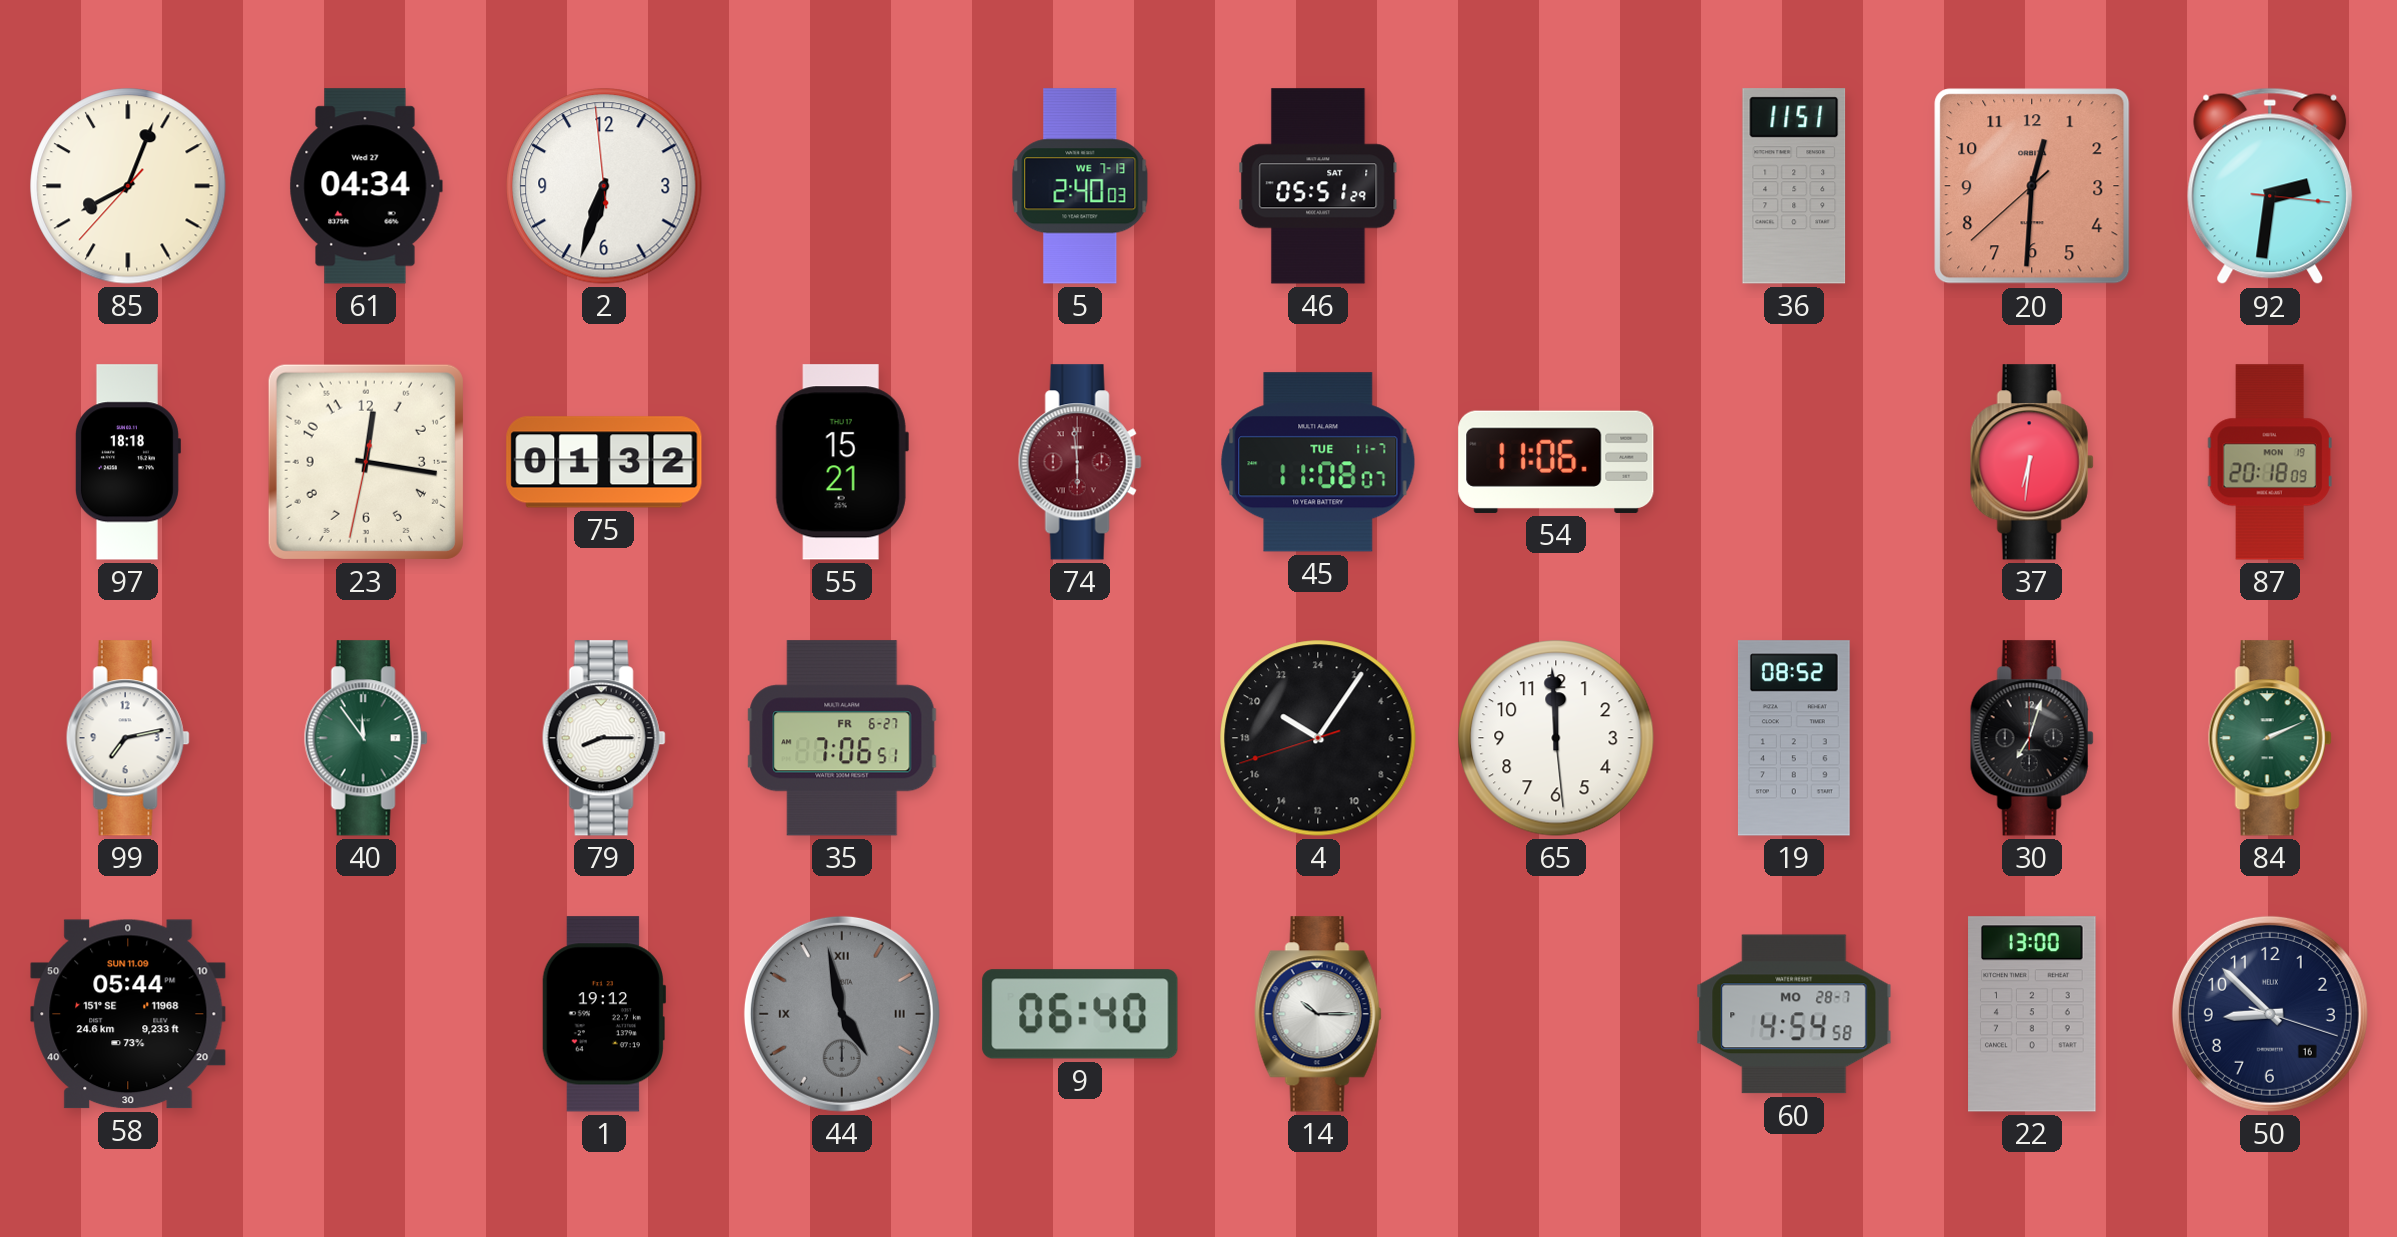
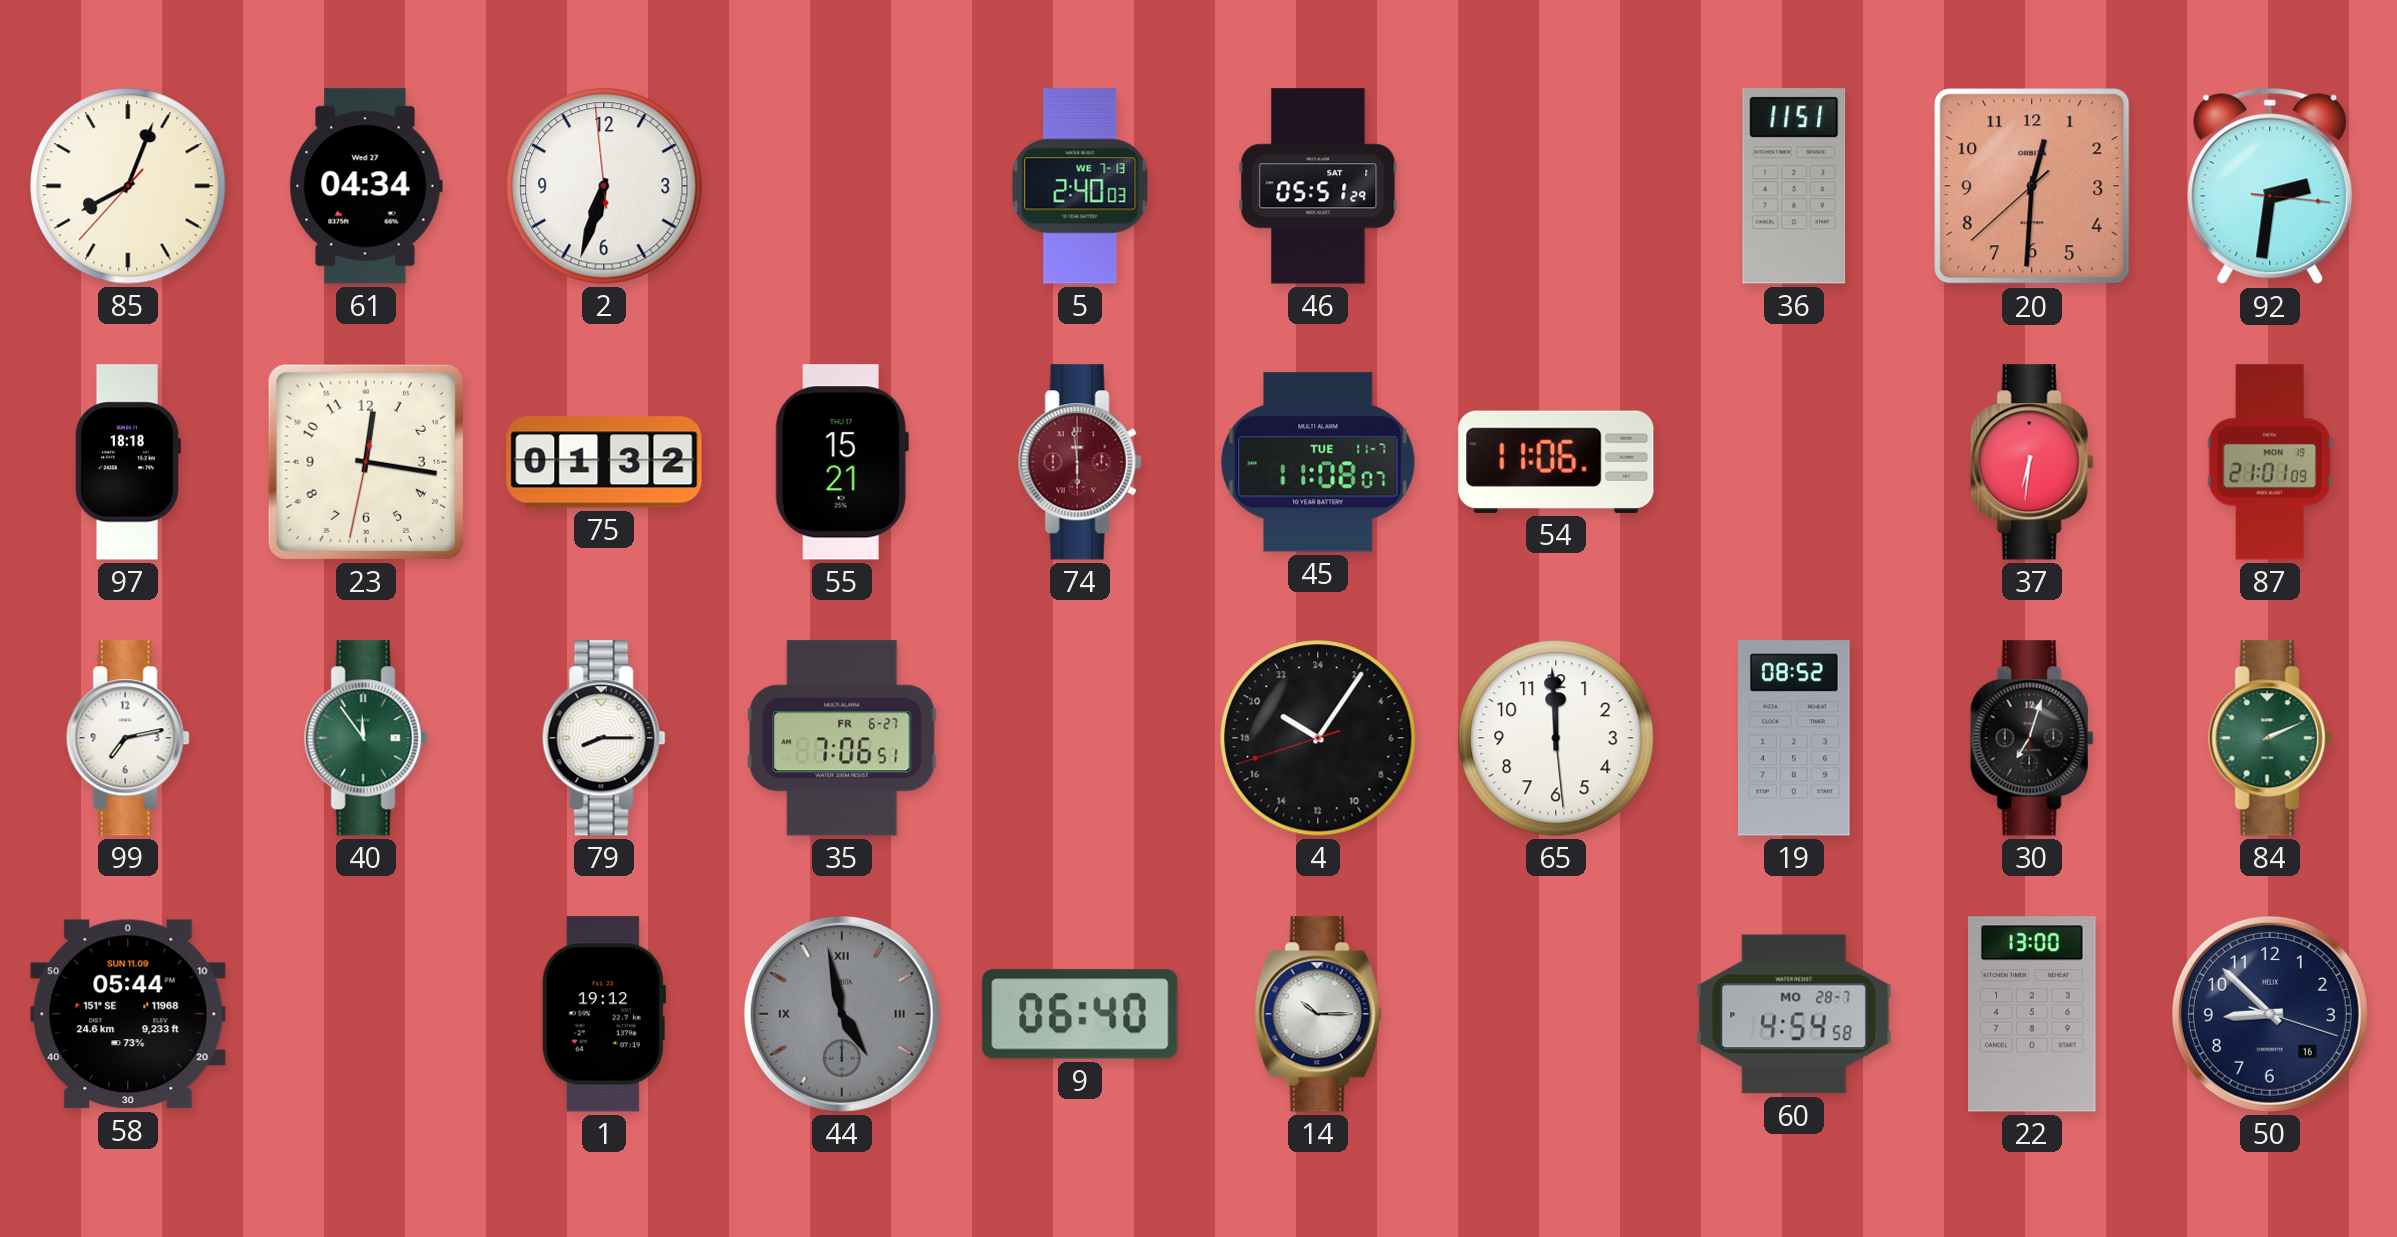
87: 20:18 -> 21:01 (2270, 462)
